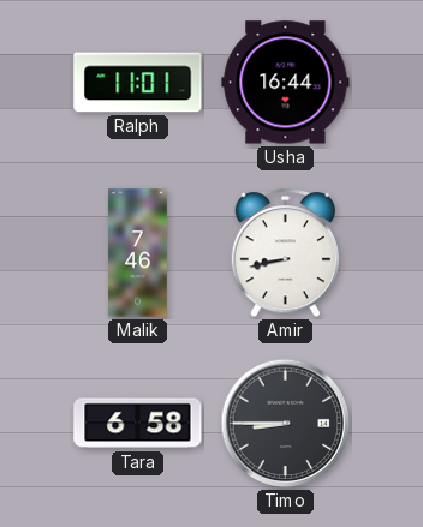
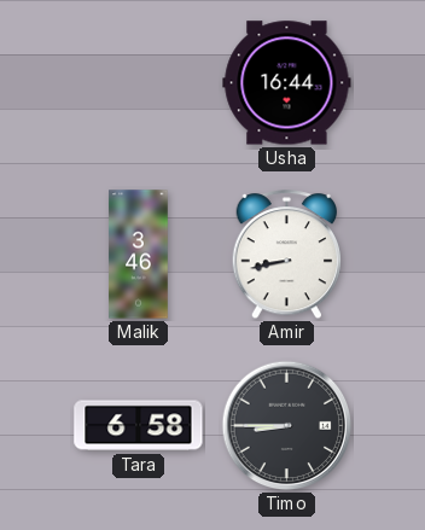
Ralph: 11:01 -> none (138, 83)
Malik: 7:46 -> 3:46 (139, 255)
